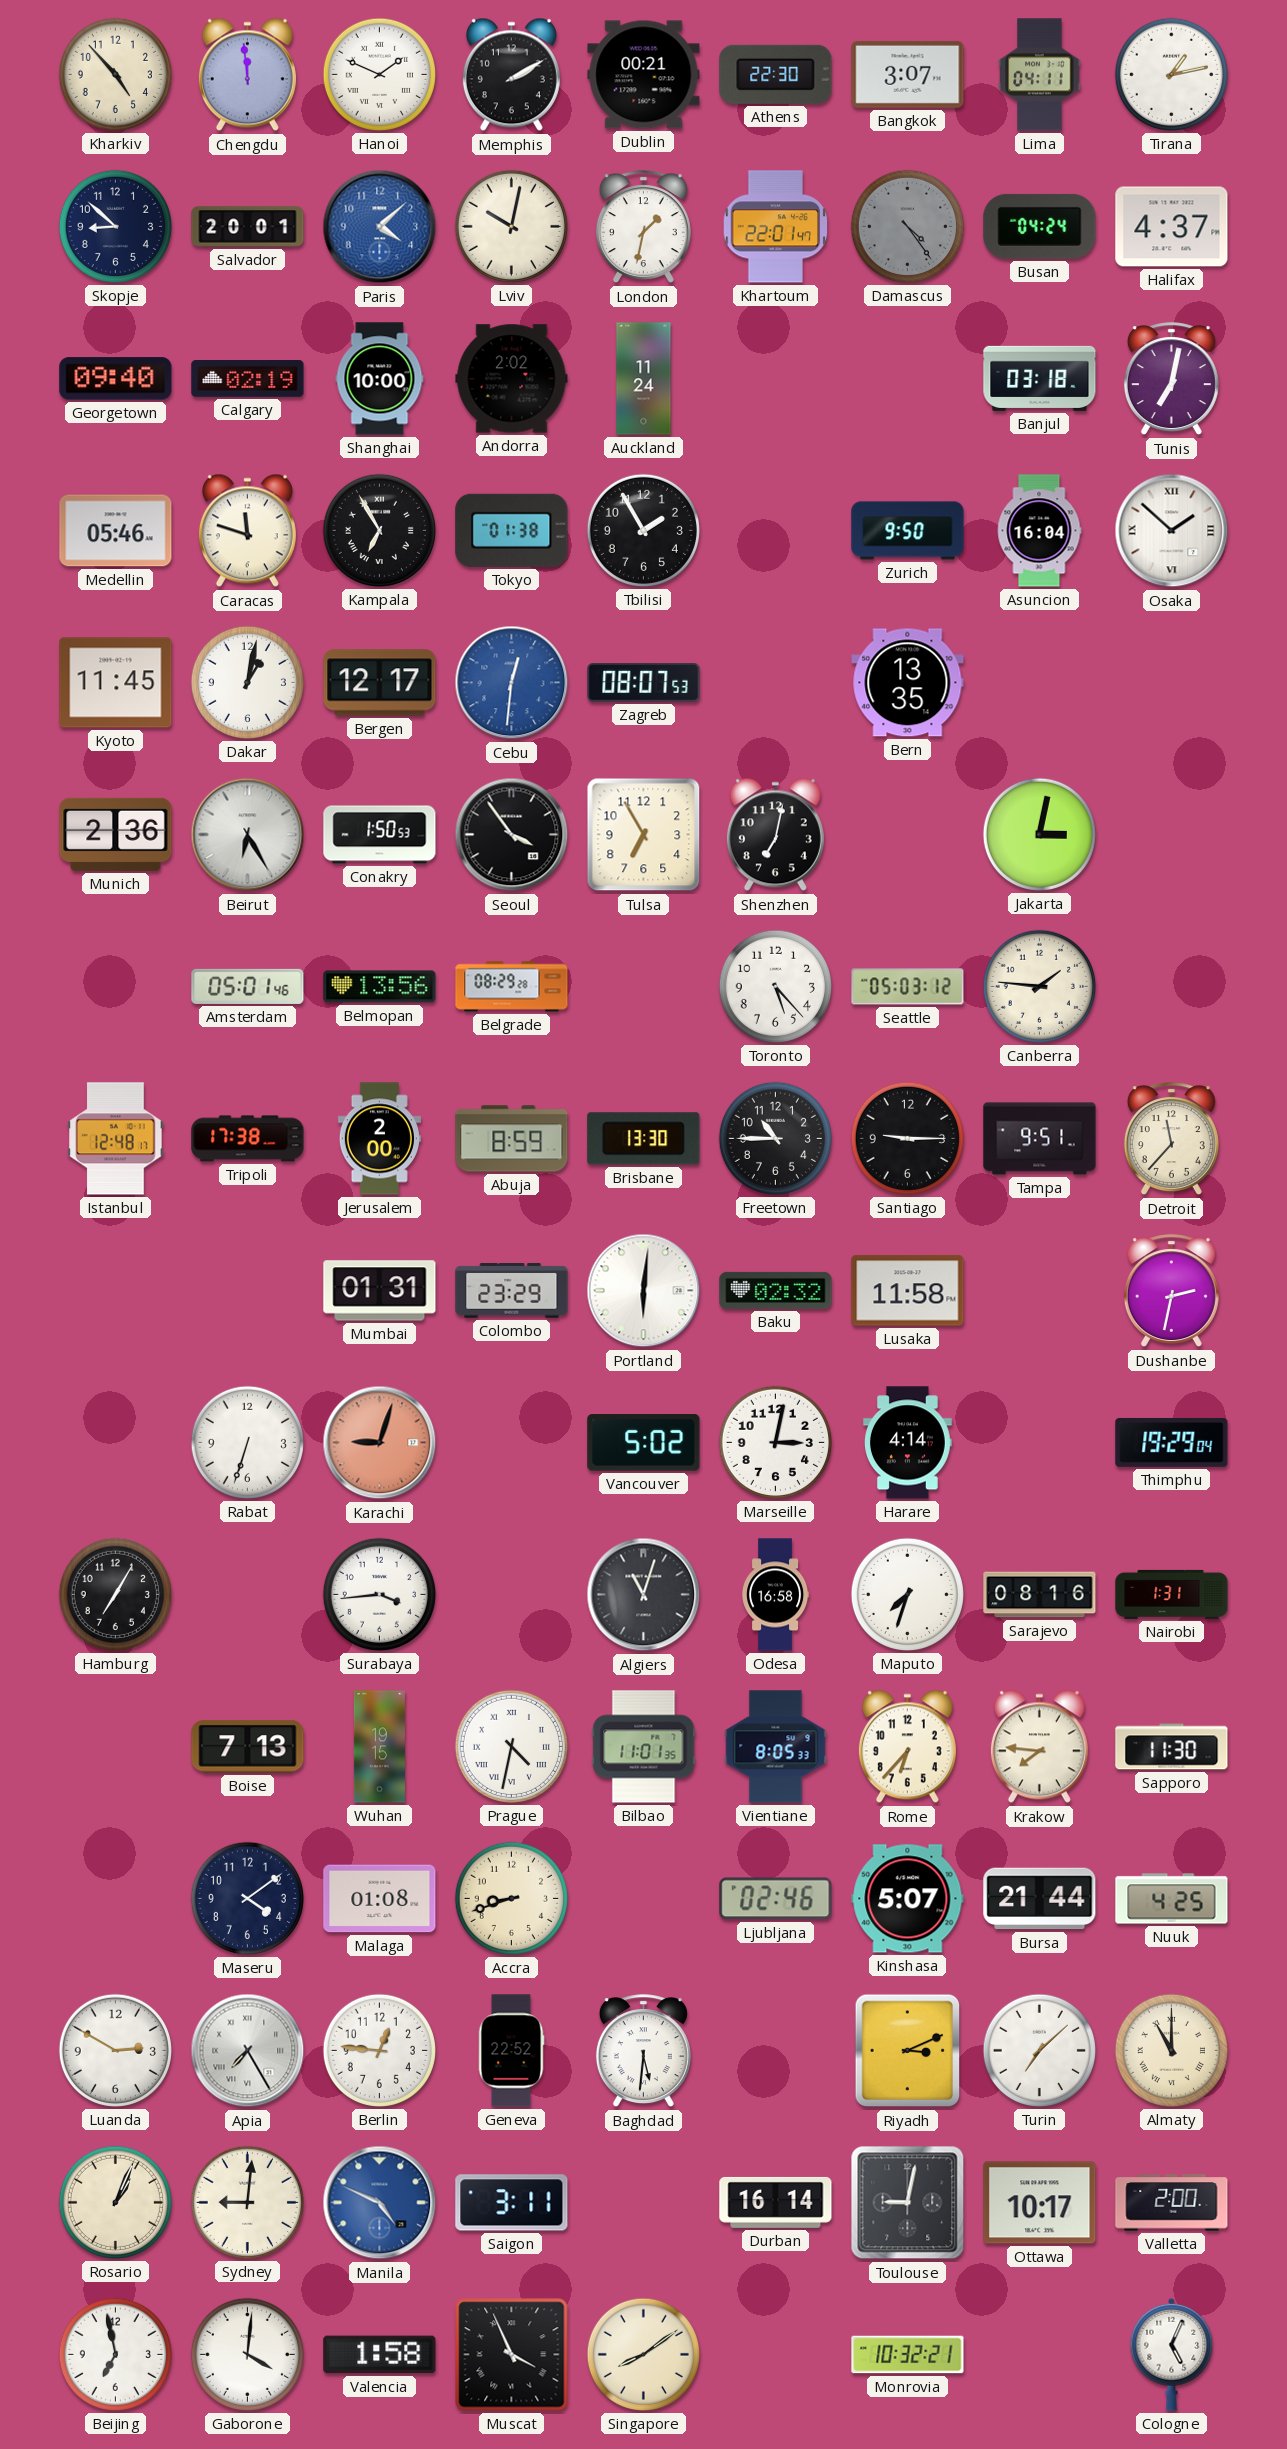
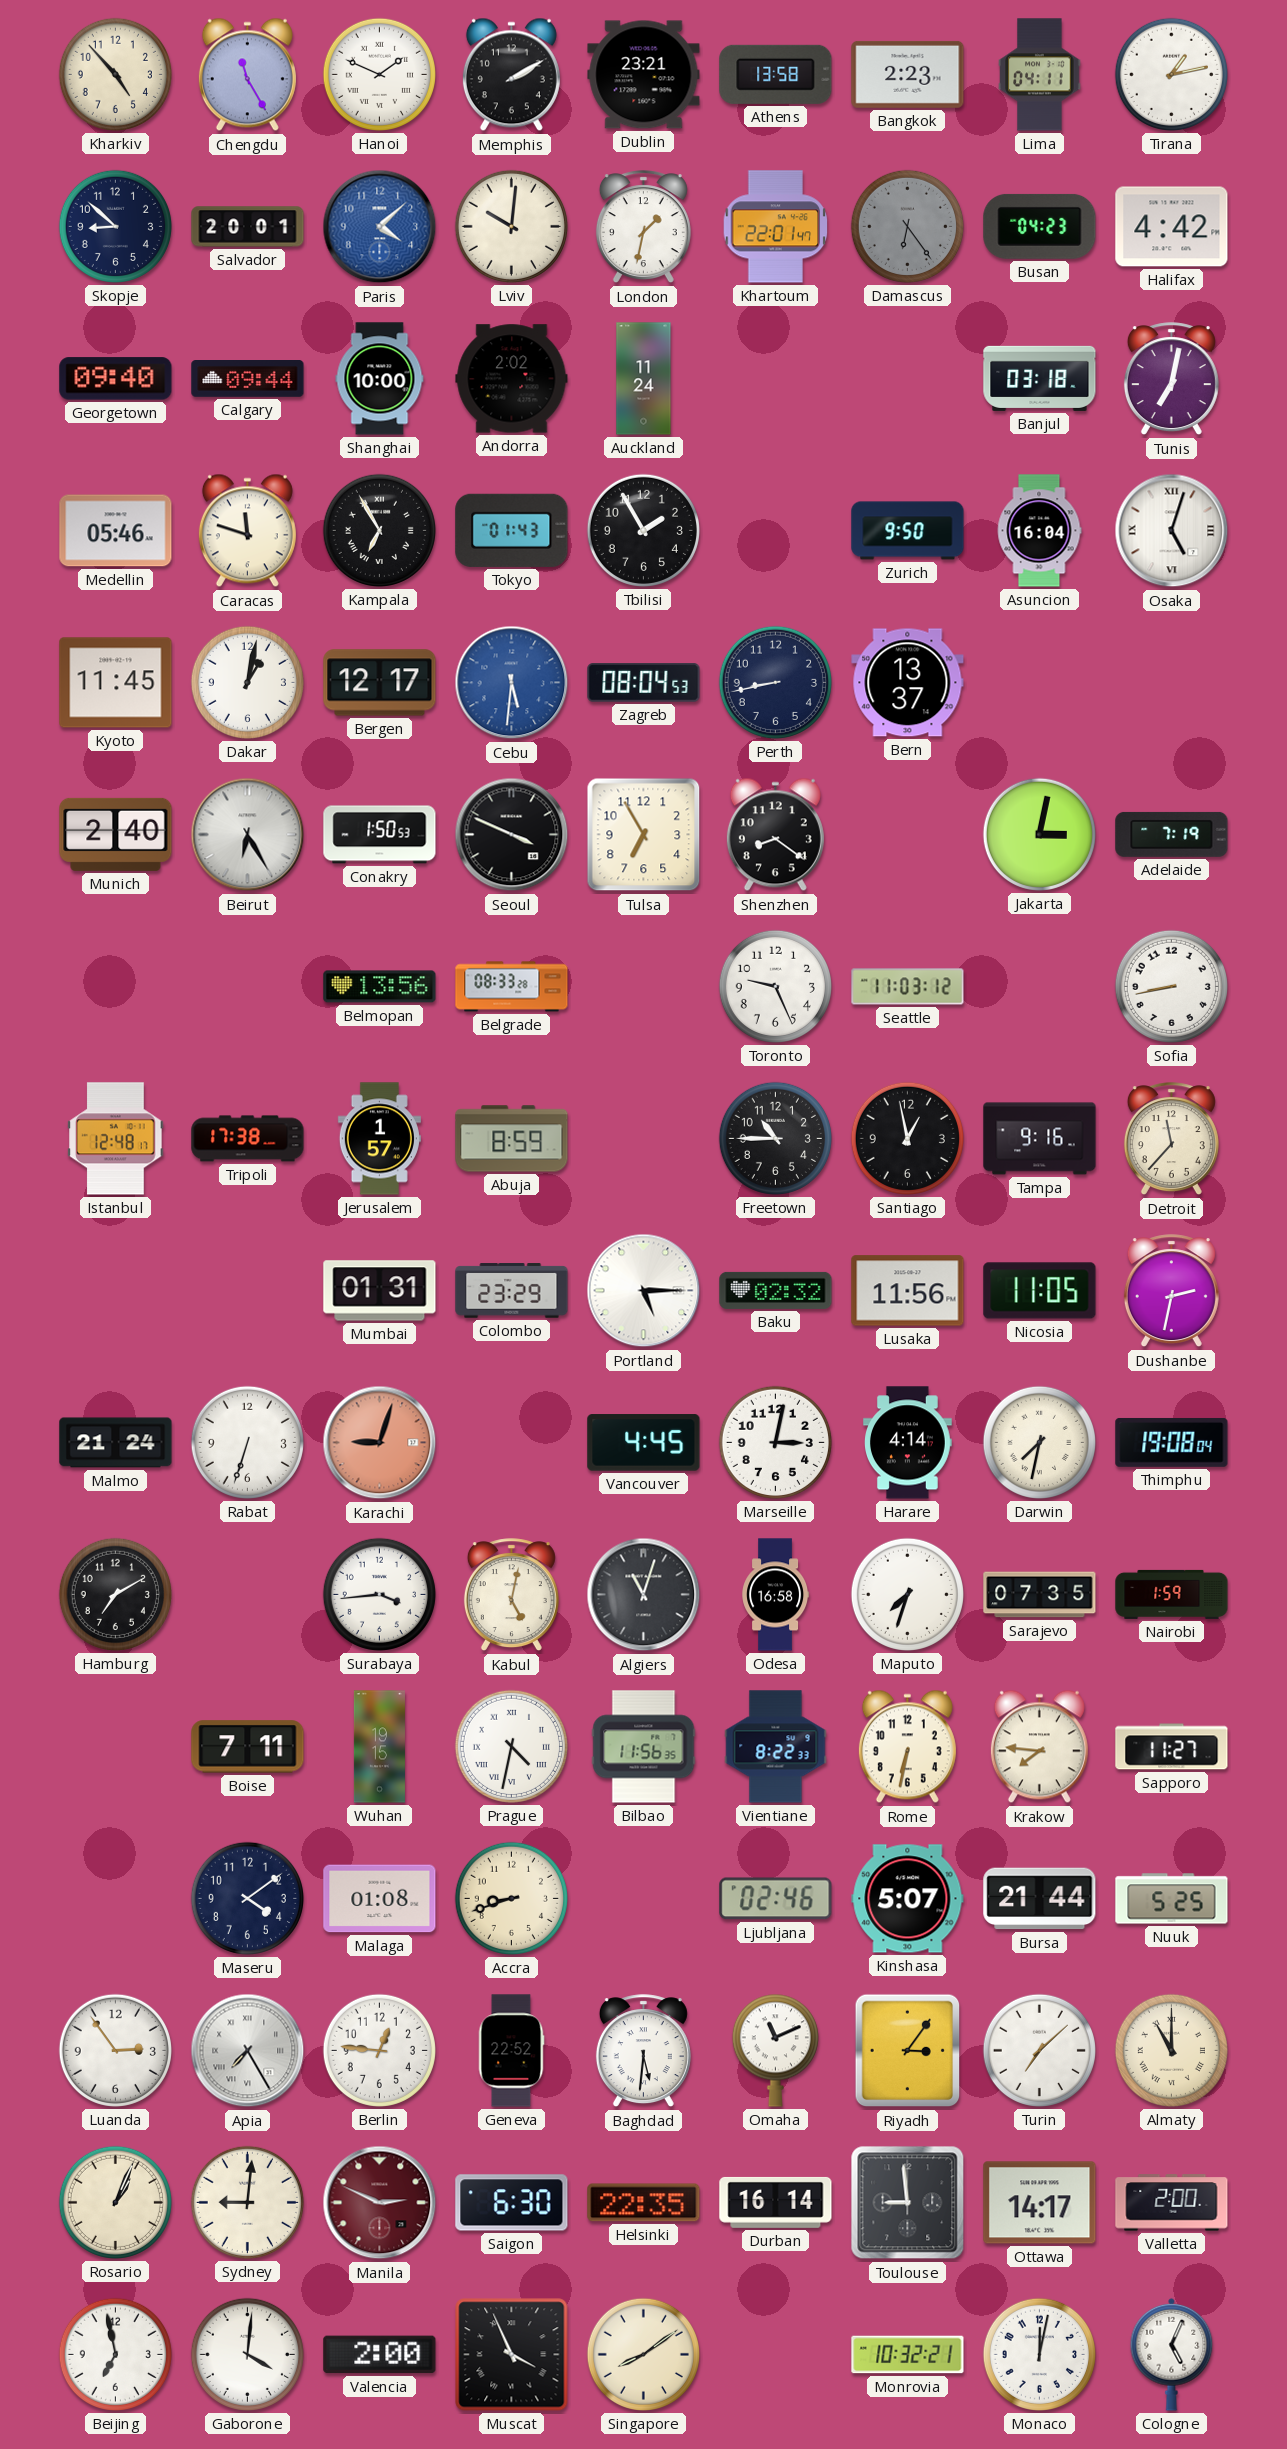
Chengdu: 11:59 -> 11:25 (247, 75)
Dublin: 00:21 -> 23:21 (644, 75)
Athens: 22:30 -> 13:58 (776, 74)
Bangkok: 3:07 -> 2:23 (908, 74)
Lviv: 10:02 -> 10:01 (511, 226)
Damascus: 4:24 -> 6:24 (907, 226)
Busan: 04:24 -> 04:23 (1040, 226)
Halifax: 4:37 -> 4:42 (1172, 227)
Calgary: 02:19 -> 09:44 (248, 379)
Tokyo: 01:38 -> 01:43 (512, 530)
Osaka: 1:52 -> 5:03 (1172, 531)
Cebu: 12:31 -> 5:31 (512, 683)
Zagreb: 08:07 -> 08:04 (644, 683)
Perth: none -> 8:43 (775, 682)
Bern: 13:35 -> 13:37 (908, 683)
Munich: 2:36 -> 2:40 (116, 834)
Seoul: 3:54 -> 3:49 (512, 835)
Shenzhen: 7:02 -> 8:21 (775, 835)
Adelaide: none -> 7:19 (1172, 834)
Amsterdam: 05:01 -> none (248, 986)
Belgrade: 08:29 -> 08:33 (512, 987)
Toronto: 5:23 -> 9:26 (775, 986)
Seattle: 05:03 -> 11:03 (908, 987)
Canberra: 1:46 -> none (1039, 986)
Sofia: none -> 8:43 (1171, 986)
Jerusalem: 2:00 -> 1:57 (379, 1139)
Brisbane: 13:30 -> none (644, 1139)
Santiago: 9:15 -> 12:58 (907, 1138)
Tampa: 9:51 -> 9:16 (1040, 1139)
Portland: 6:01 -> 5:15 (644, 1291)
Lusaka: 11:58 -> 11:56 (908, 1291)
Nicosia: none -> 11:05 (1040, 1291)
Malmo: none -> 21:24 (116, 1443)
Vancouver: 5:02 -> 4:45 (644, 1443)
Darwin: none -> 7:32 (1039, 1442)
Thimphu: 19:29 -> 19:08 (1172, 1442)
Hamburg: 7:05 -> 7:10 (115, 1594)
Kabul: none -> 5:02 (511, 1595)
Sarajevo: 08:16 -> 07:35 (1040, 1595)
Nairobi: 1:31 -> 1:59 (1172, 1594)
Boise: 7:13 -> 7:11 (248, 1747)
Bilbao: 11:01 -> 11:56 (644, 1747)
Vientiane: 8:05 -> 8:22 (776, 1747)
Rome: 6:37 -> 6:32 (907, 1747)
Sapporo: 11:30 -> 11:27 (1172, 1747)
Nuuk: 4:25 -> 5:25 (1172, 1899)
Luanda: 2:50 -> 2:54 (115, 2050)
Omaha: none -> 11:11 (775, 2050)
Riyadh: 3:11 -> 3:06 (908, 2051)
Manila: 4:49 -> 2:49 (380, 2203)
Manila dial: blue -> burgundy (380, 2203)
Saigon: 3:11 -> 6:30 (512, 2203)
Helsinki: none -> 22:35 (644, 2203)
Toulouse: 9:02 -> 8:59 (908, 2203)
Ottawa: 10:17 -> 14:17 (1040, 2203)
Valencia: 1:58 -> 2:00 (380, 2355)
Monaco: none -> 12:02 (1039, 2354)
